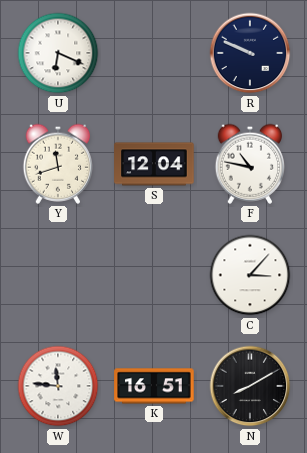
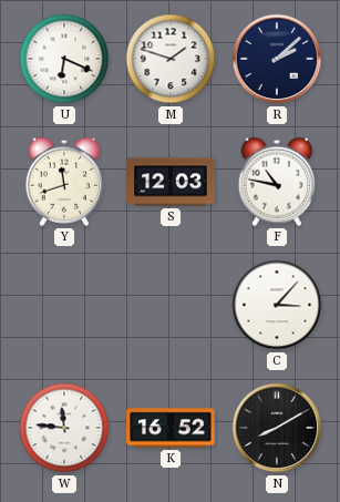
M: none -> 1:48 (171, 59)
R: 9:49 -> 2:08 (277, 59)
S: 12:04 -> 12:03 (171, 182)
K: 16:51 -> 16:52 (171, 428)
